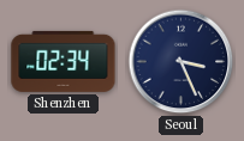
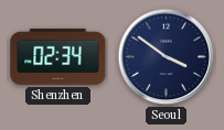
Seoul: 3:26 -> 3:51 (167, 57)
